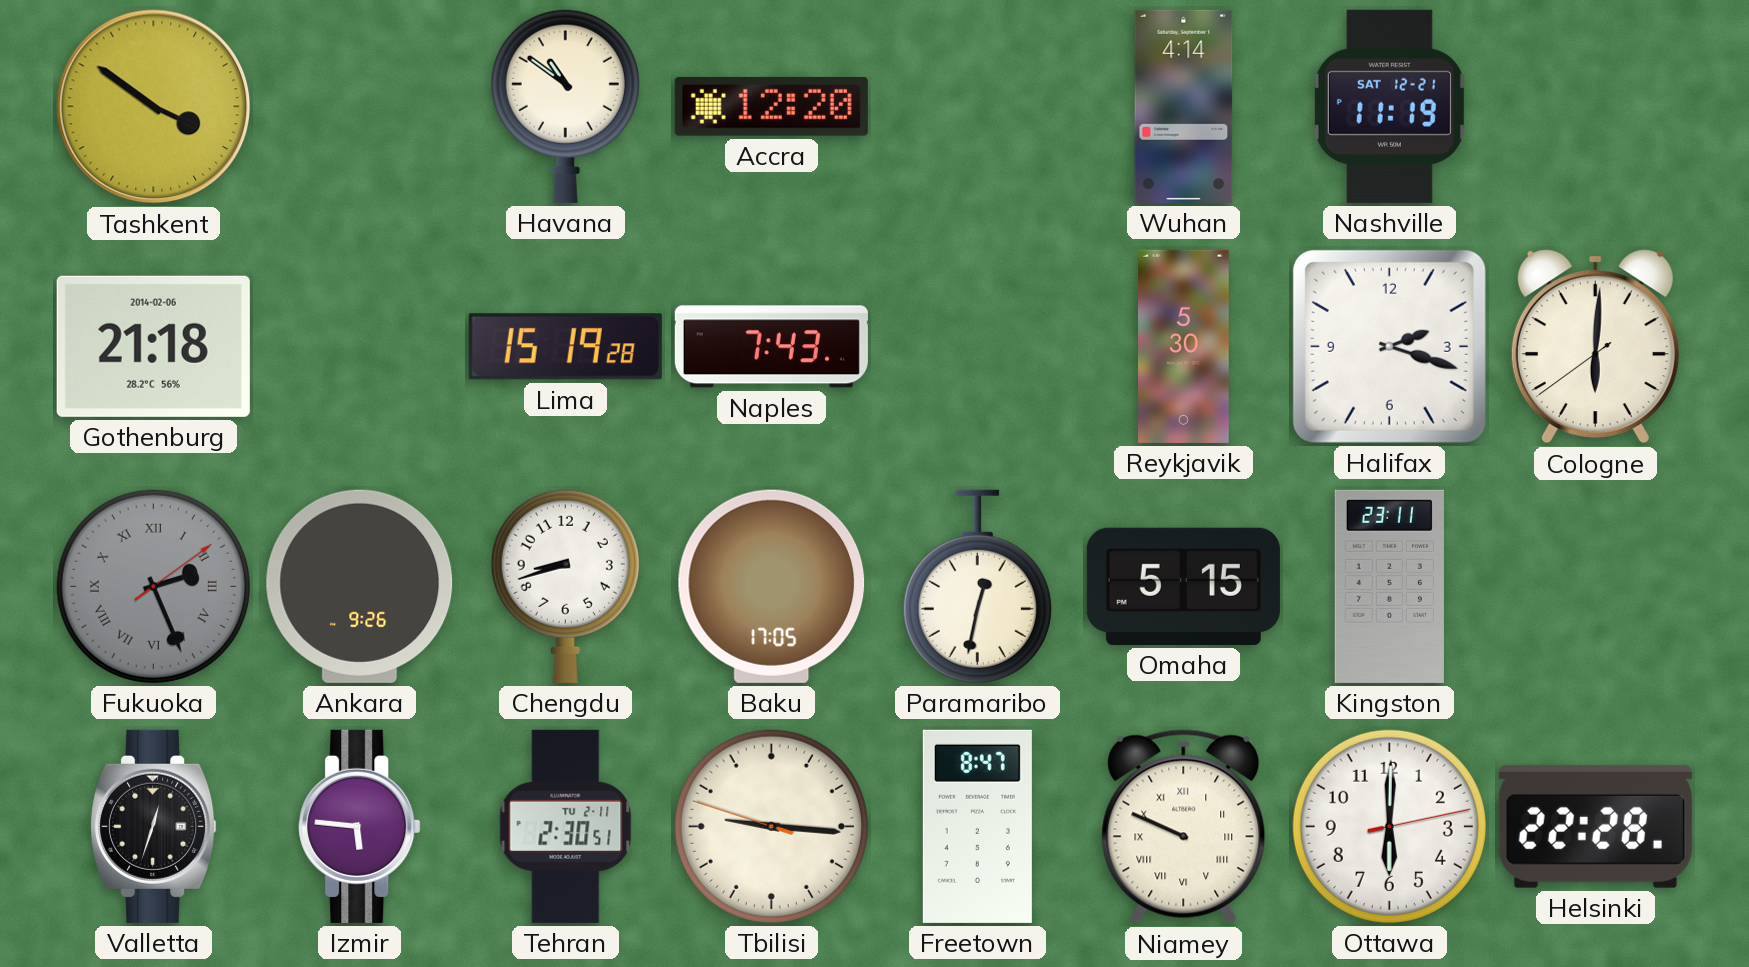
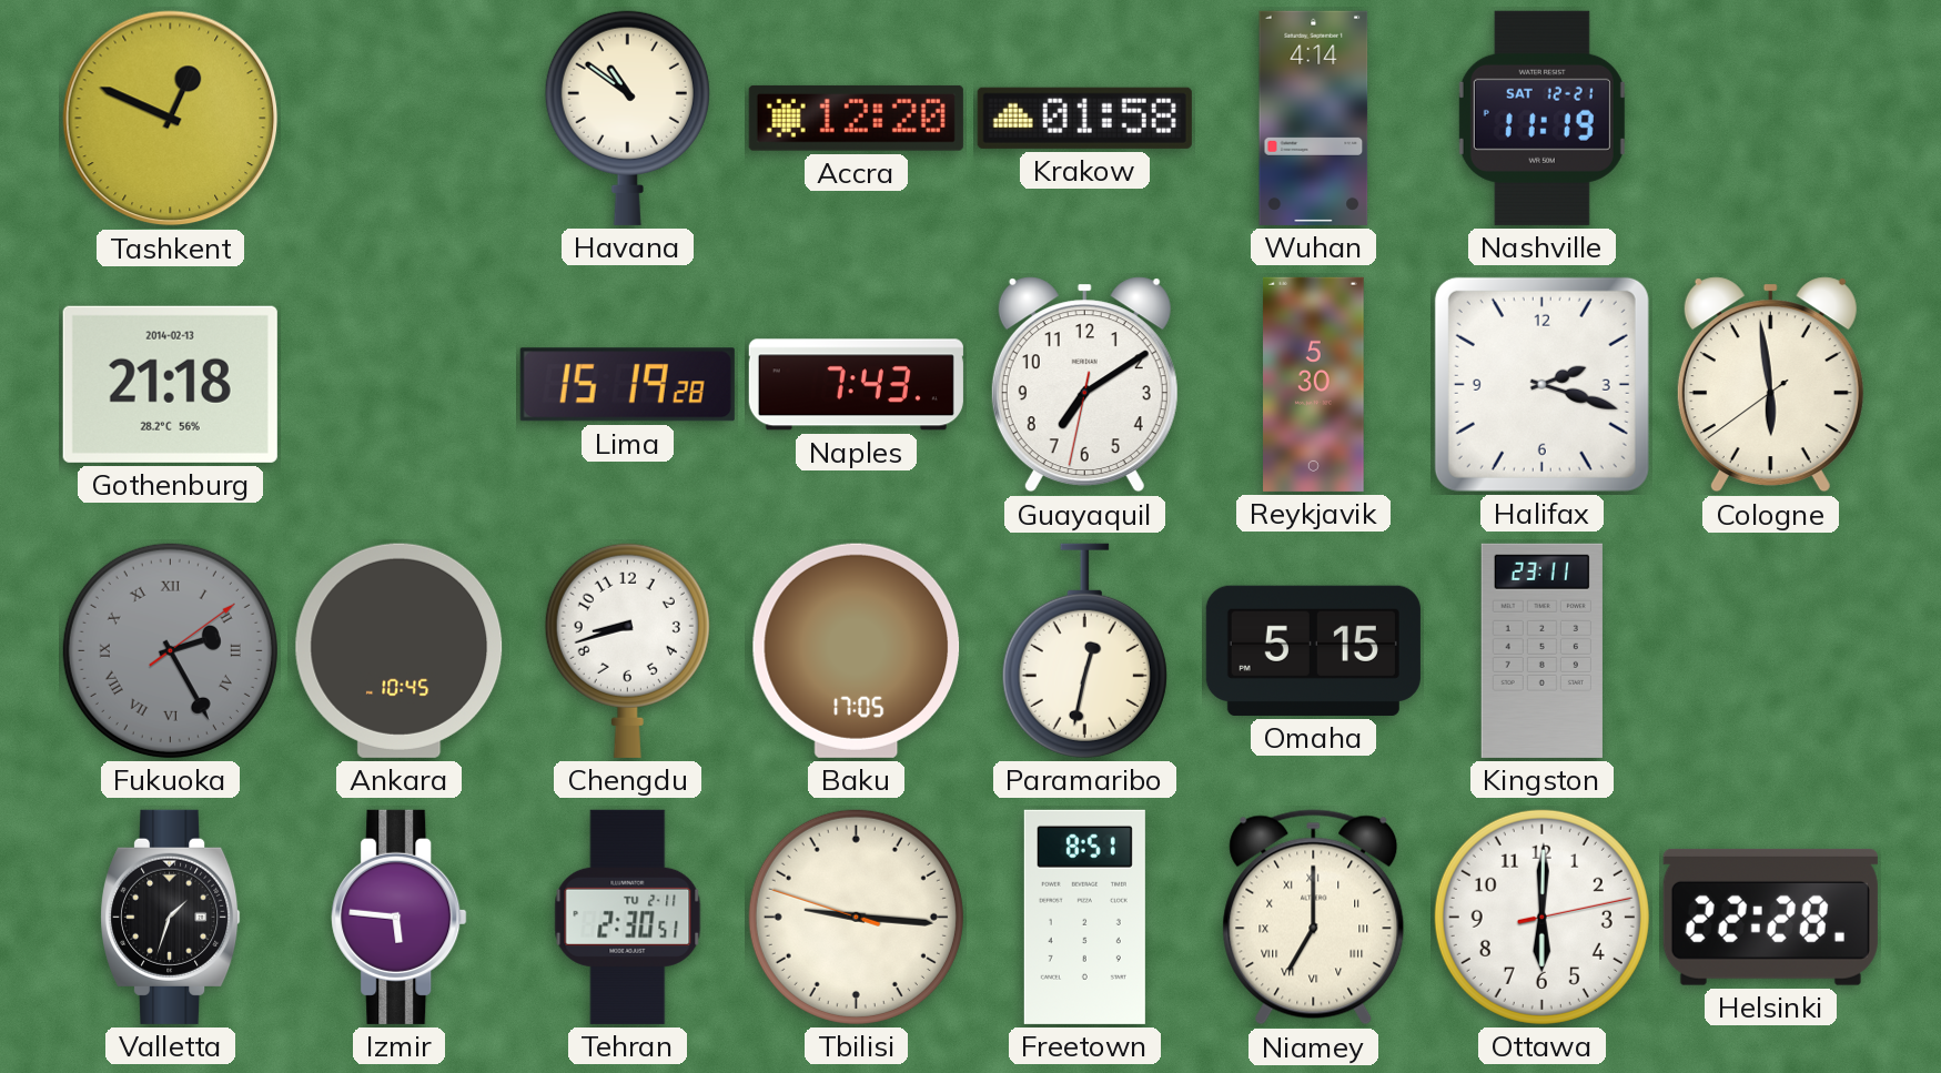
Tashkent: 3:51 -> 12:49 (171, 119)
Krakow: none -> 01:58 (1084, 118)
Gothenburg date: 2014-02-06 -> 2014-02-13 (170, 384)
Guayaquil: none -> 7:09 (1084, 385)
Cologne: 6:00 -> 5:58 (1770, 385)
Fukuoka: 2:26 -> 2:25 (170, 650)
Ankara: 9:26 -> 10:45 (400, 650)
Valletta: 12:33 -> 1:33 (171, 917)
Freetown: 8:47 -> 8:51 (1084, 917)
Niamey: 9:49 -> 7:00 (1314, 918)
